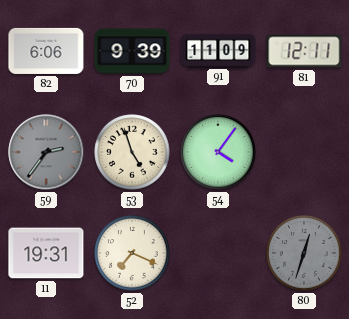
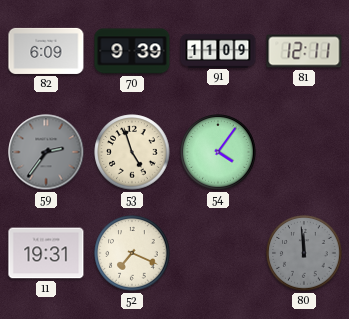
82: 6:06 -> 6:09 (46, 51)
80: 12:33 -> 11:59 (304, 253)
